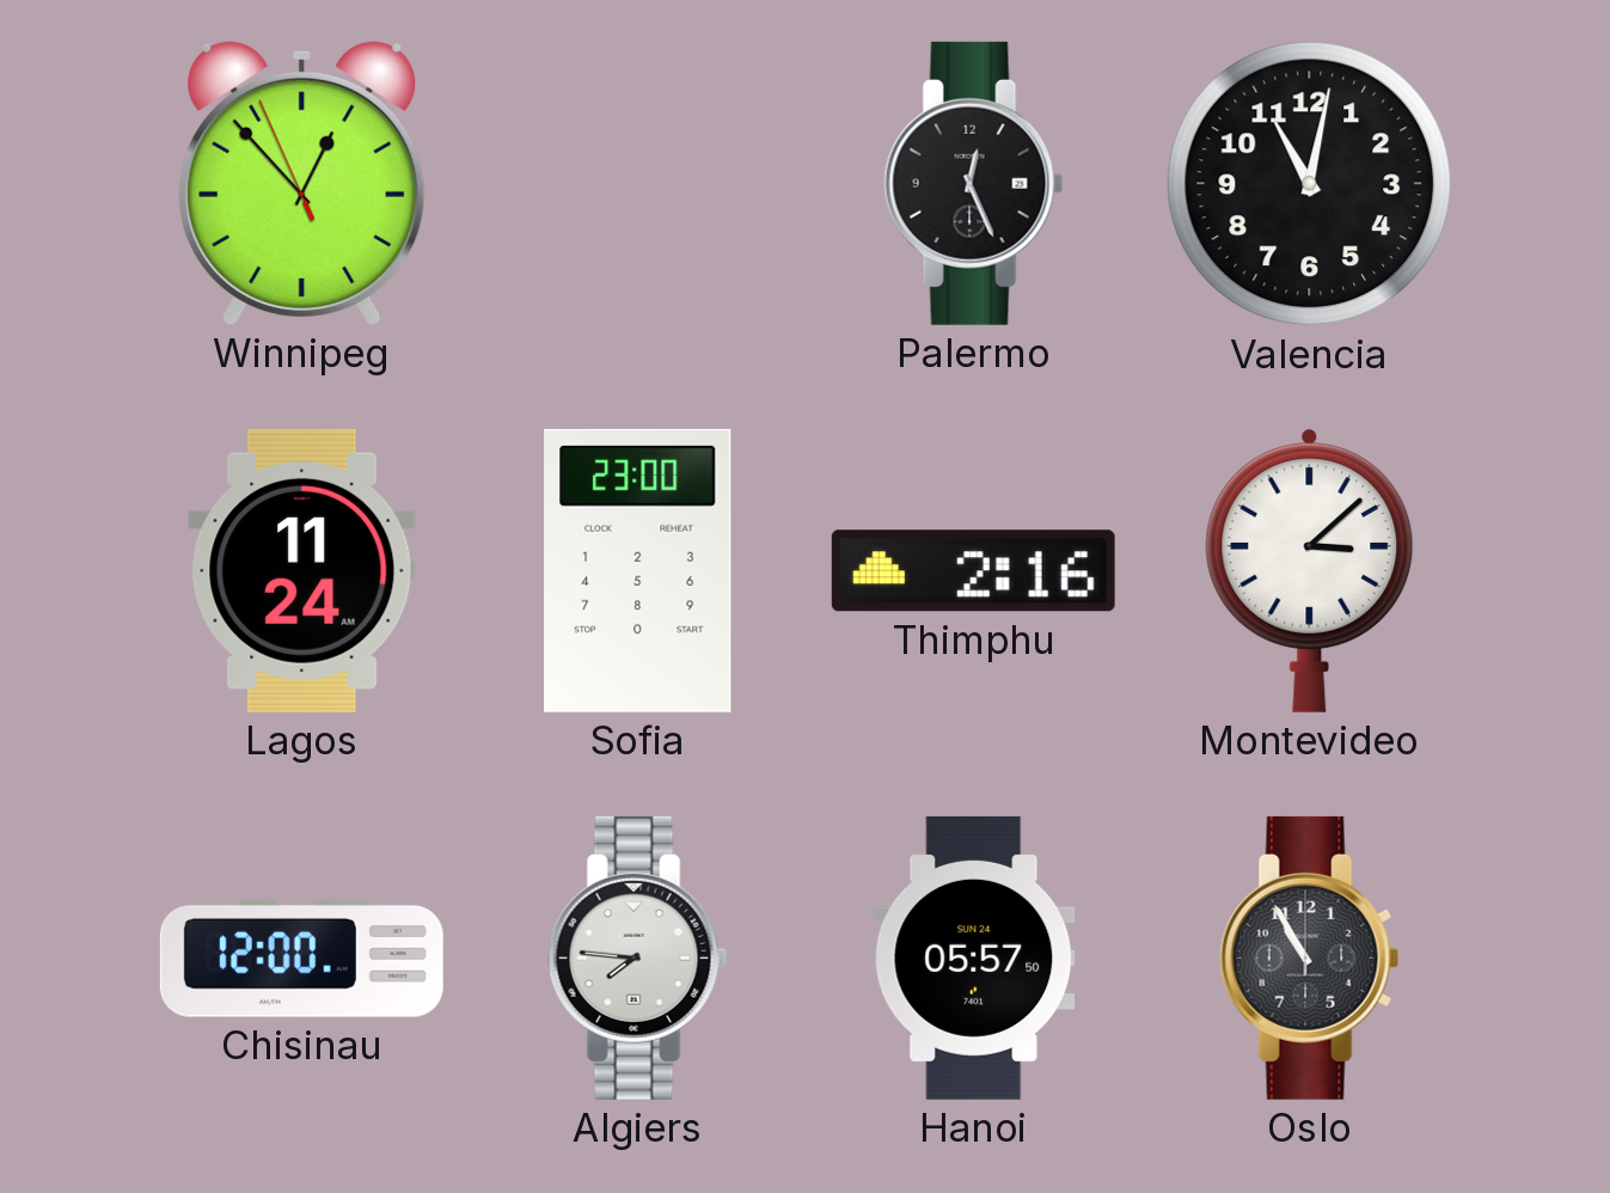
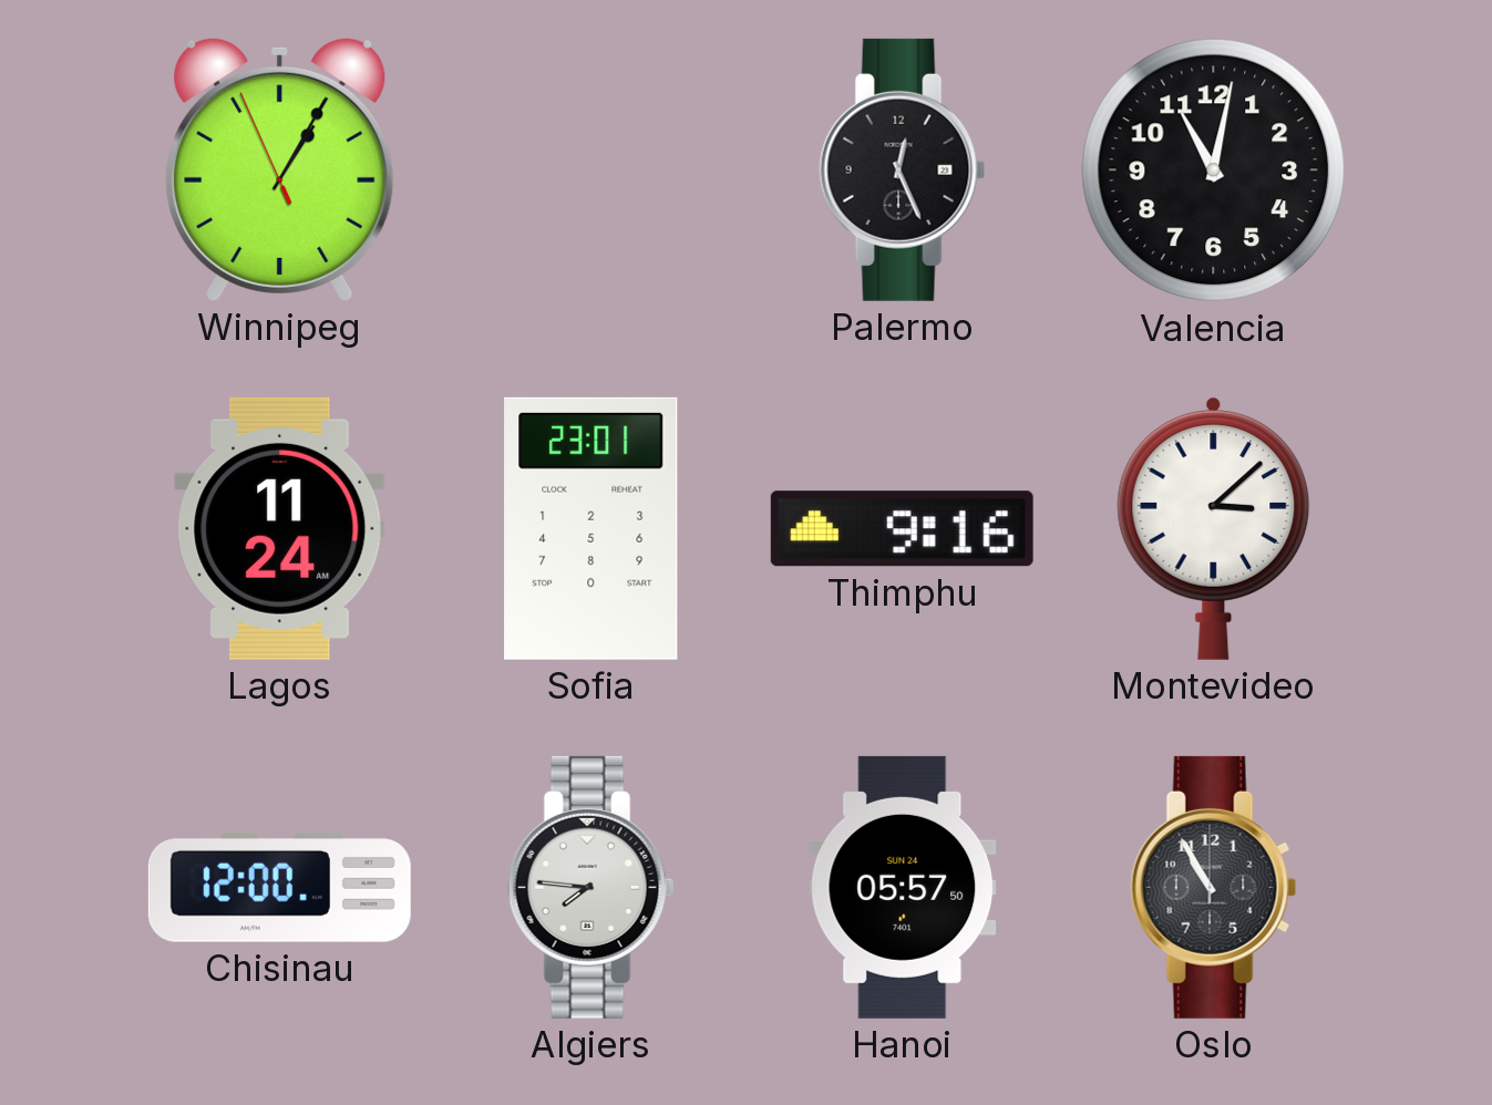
Winnipeg: 12:52 -> 1:04 (280, 169)
Sofia: 23:00 -> 23:01 (591, 528)
Thimphu: 2:16 -> 9:16 (902, 529)
